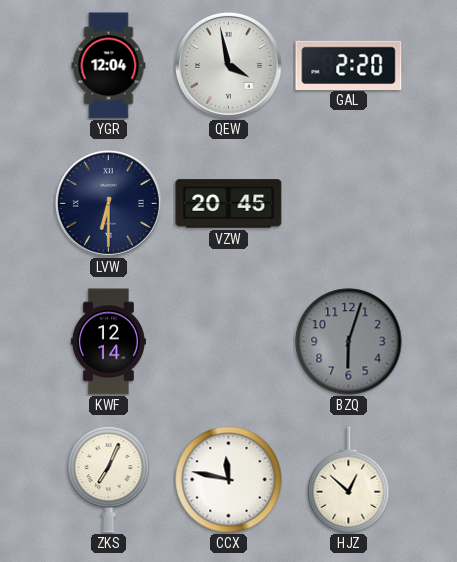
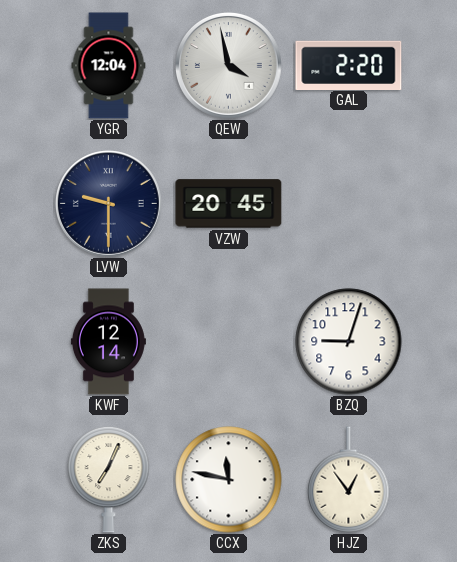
LVW: 6:30 -> 9:30 (109, 204)
BZQ: 6:03 -> 9:03 (349, 342)
BZQ dial: grey -> white (349, 342)
HJZ: 12:52 -> 12:54 (349, 480)
